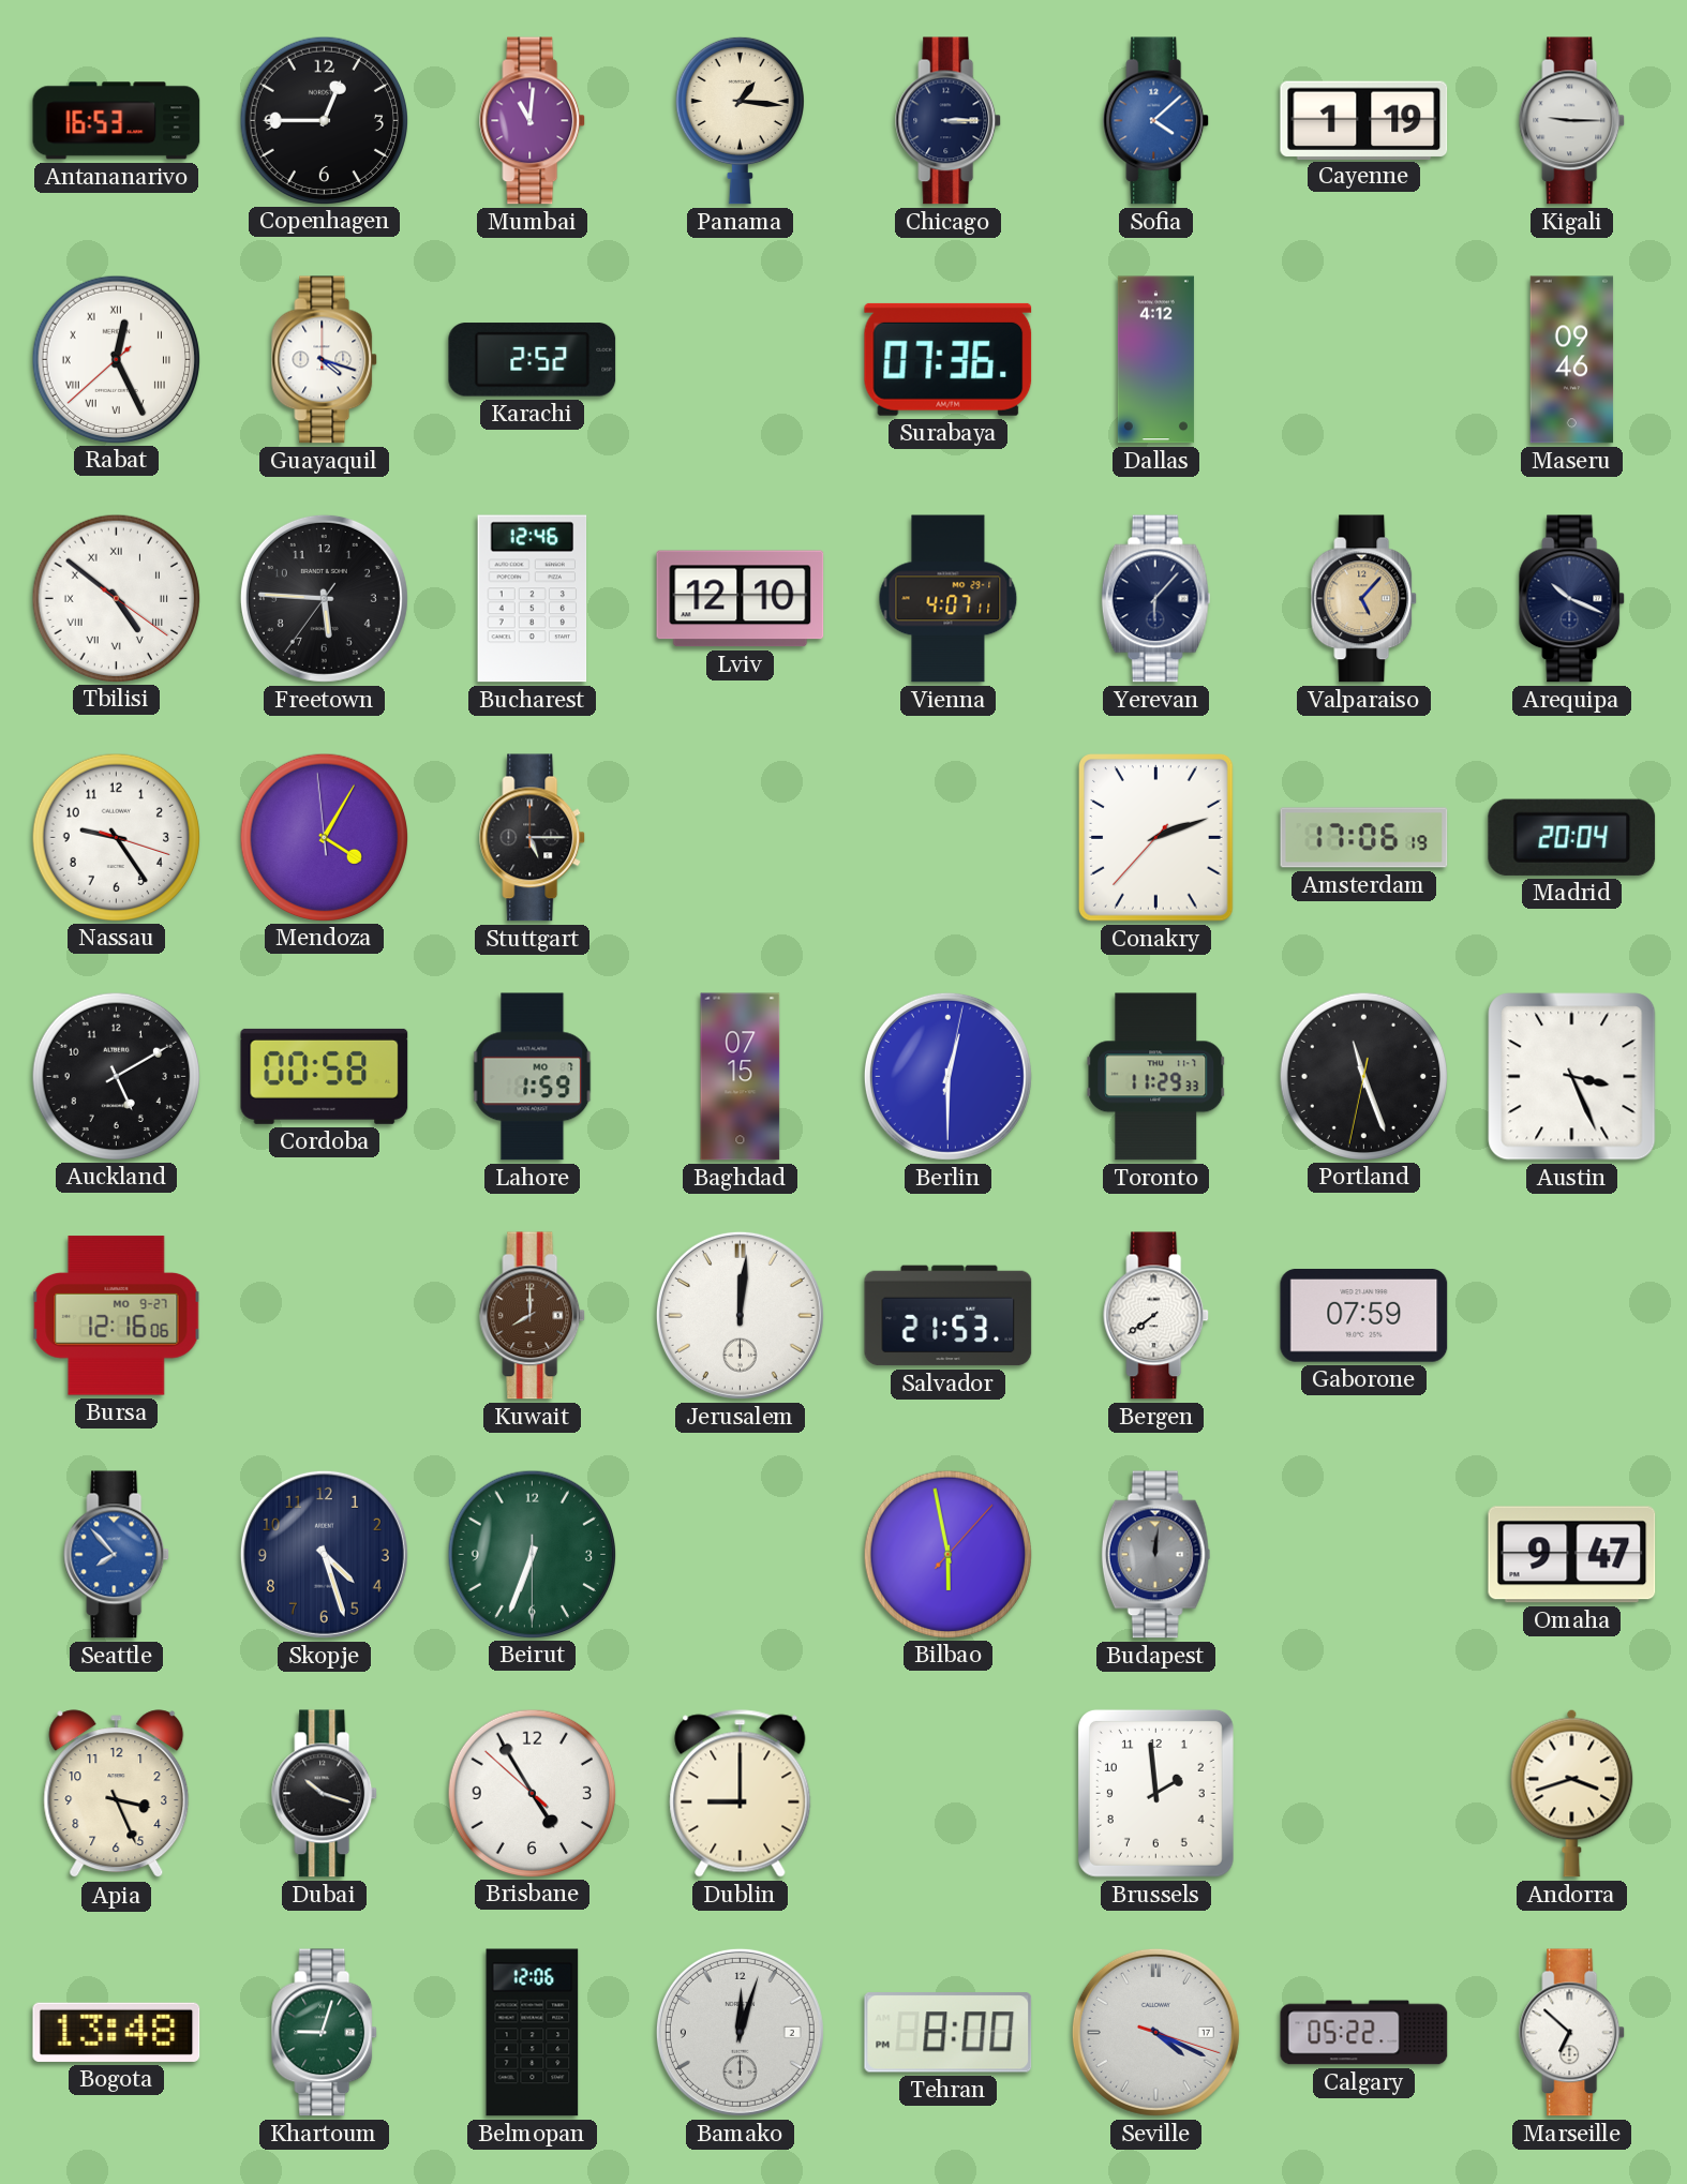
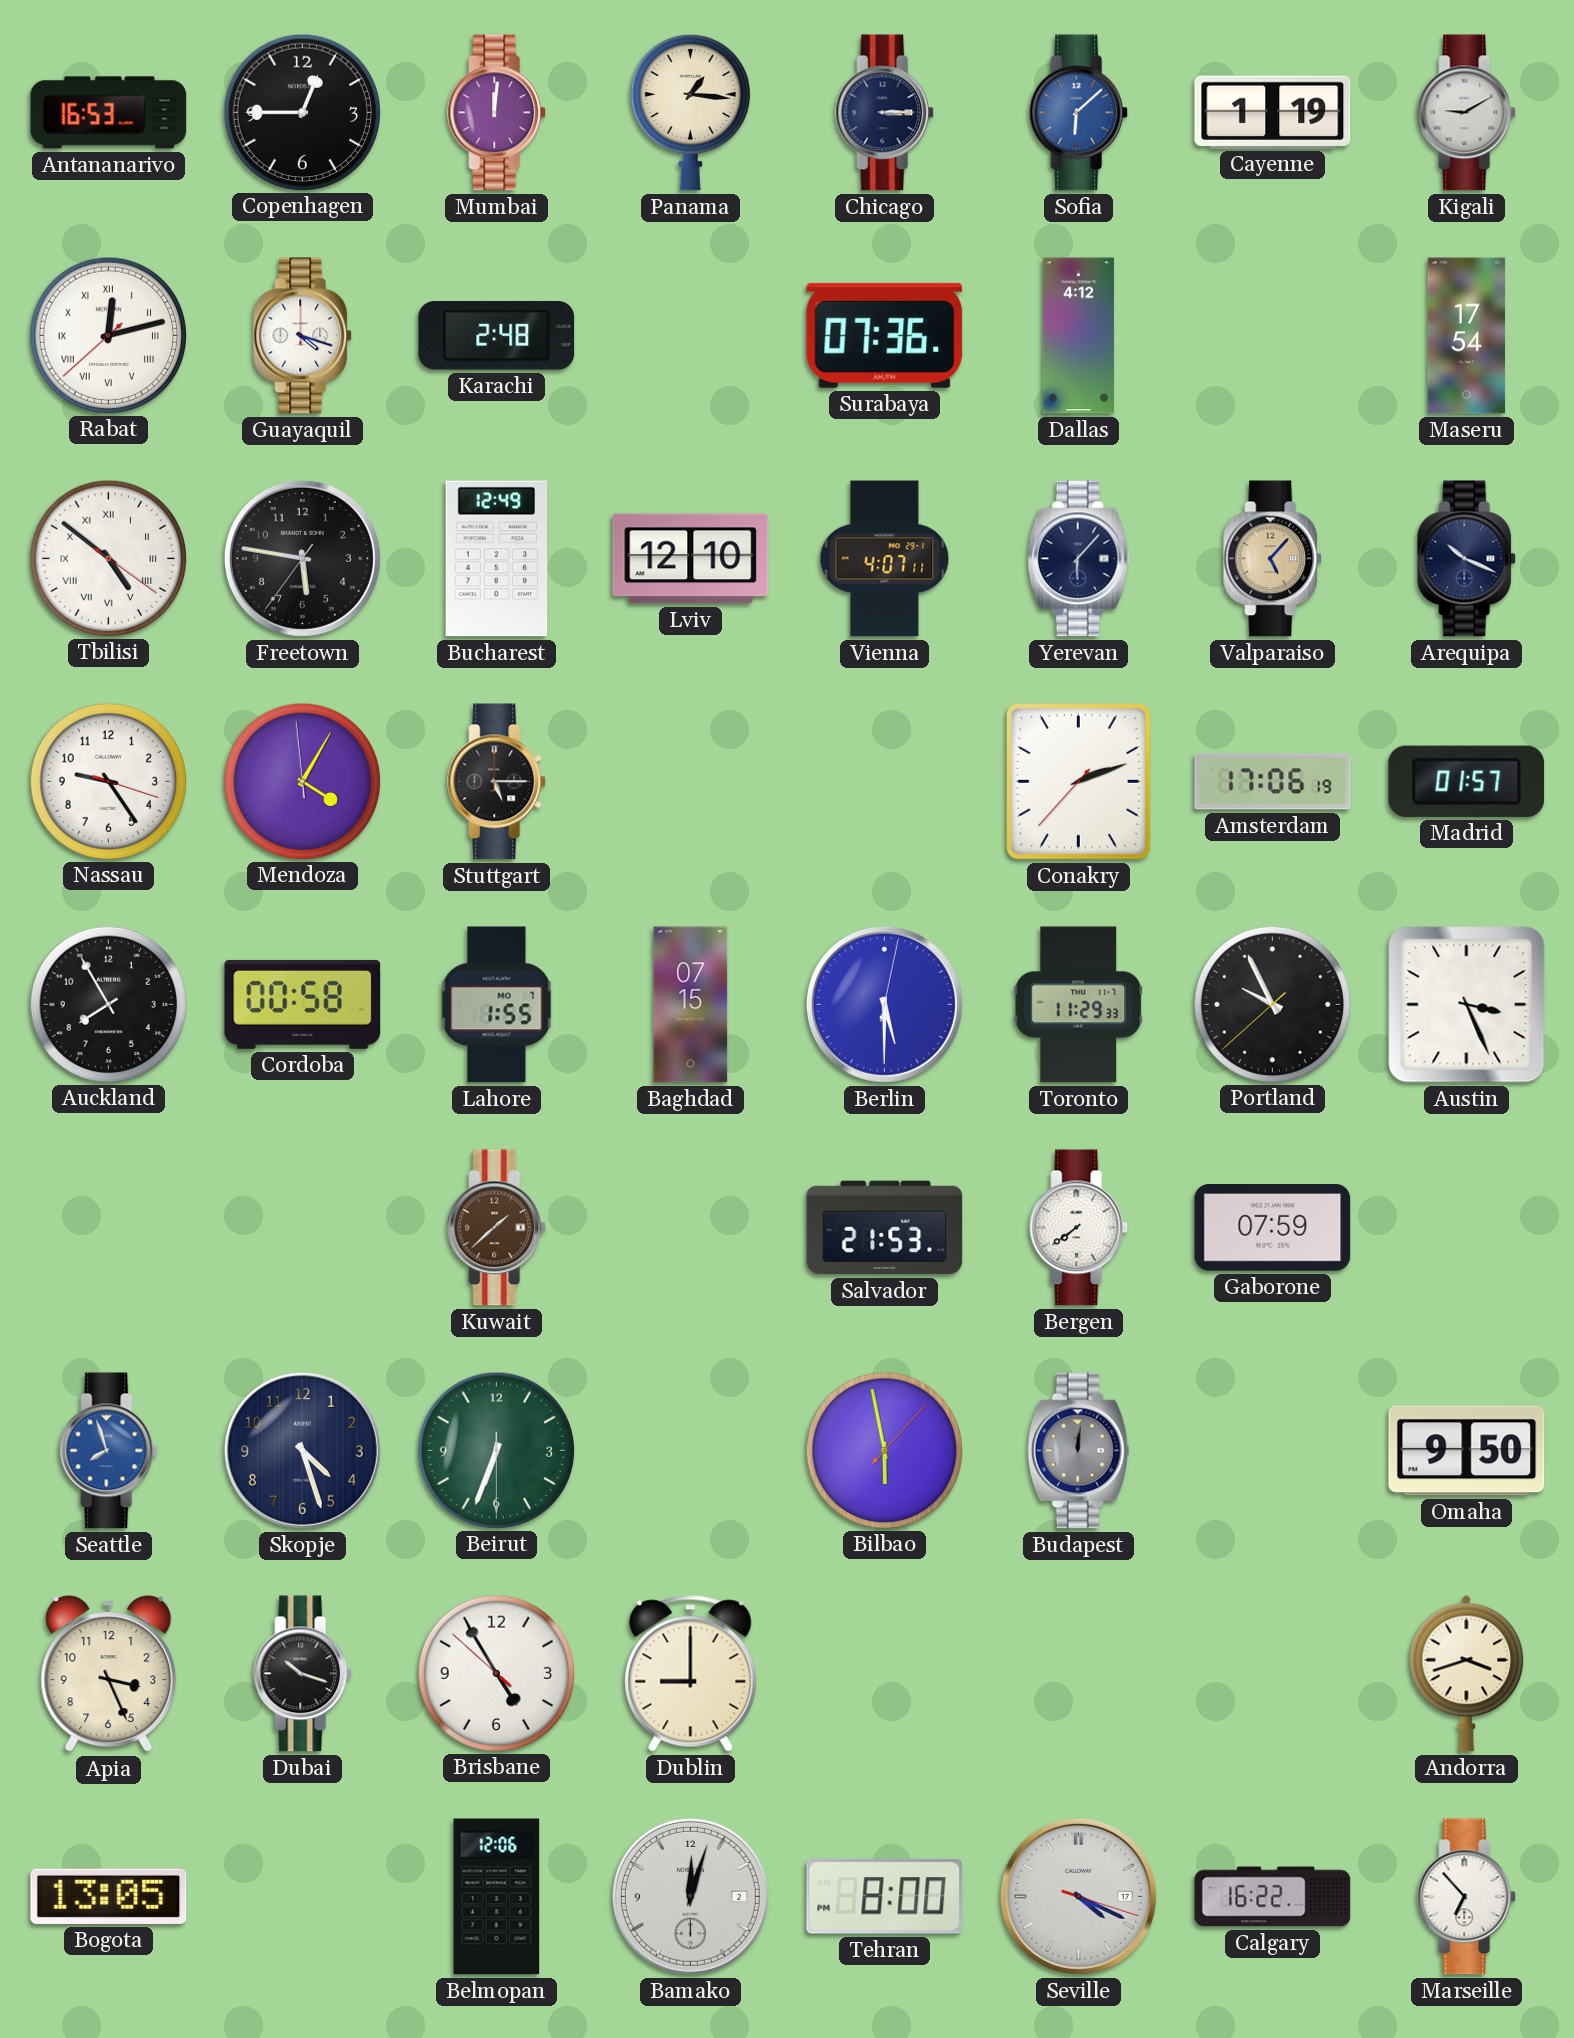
Mumbai: 11:01 -> 12:01 (497, 113)
Sofia: 4:08 -> 6:08 (1079, 113)
Kigali: 9:15 -> 9:10 (1467, 113)
Rabat: 12:25 -> 12:12 (108, 335)
Karachi: 2:52 -> 2:48 (497, 336)
Maseru: 09:46 -> 17:54 (1467, 336)
Freetown: 5:45 -> 5:46 (302, 558)
Bucharest: 12:46 -> 12:49 (497, 559)
Madrid: 20:04 -> 01:57 (1467, 781)
Auckland: 5:10 -> 7:55 (108, 1004)
Lahore: 1:59 -> 1:55 (497, 1005)
Berlin: 12:30 -> 5:30 (884, 1004)
Portland: 11:26 -> 9:55 (1272, 1004)
Bursa: 12:16 -> none (117, 1316)
Kuwait: 8:00 -> 1:38 (497, 1228)
Jerusalem: 12:01 -> none (740, 1315)
Seattle: 7:53 -> 7:57 (109, 1451)
Omaha: 9:47 -> 9:50 (1467, 1451)
Brussels: 1:59 -> none (1155, 1793)
Bogota: 13:48 -> 13:05 (109, 1896)
Khartoum: 9:03 -> none (325, 2033)
Calgary: 05:22 -> 16:22 (1273, 1897)
Marseille: 6:52 -> 6:53 (1467, 1897)
